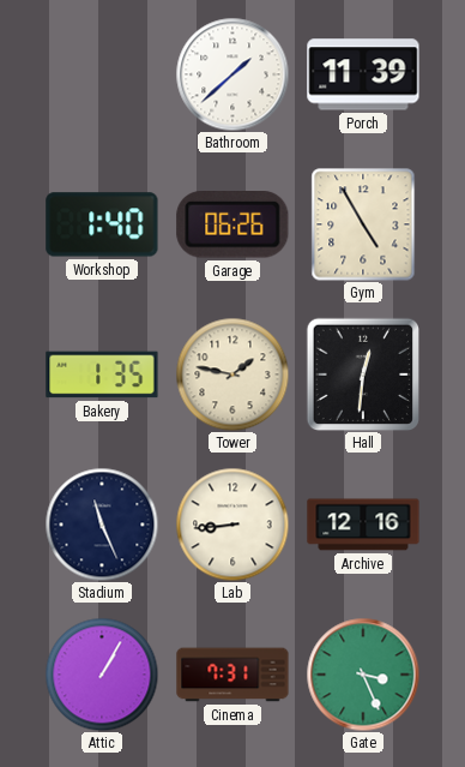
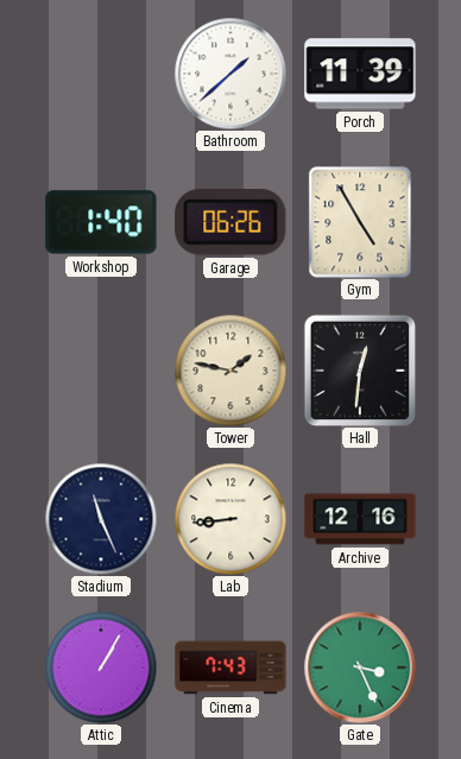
Bakery: 1:35 -> none (102, 374)
Cinema: 7:31 -> 7:43 (230, 668)
